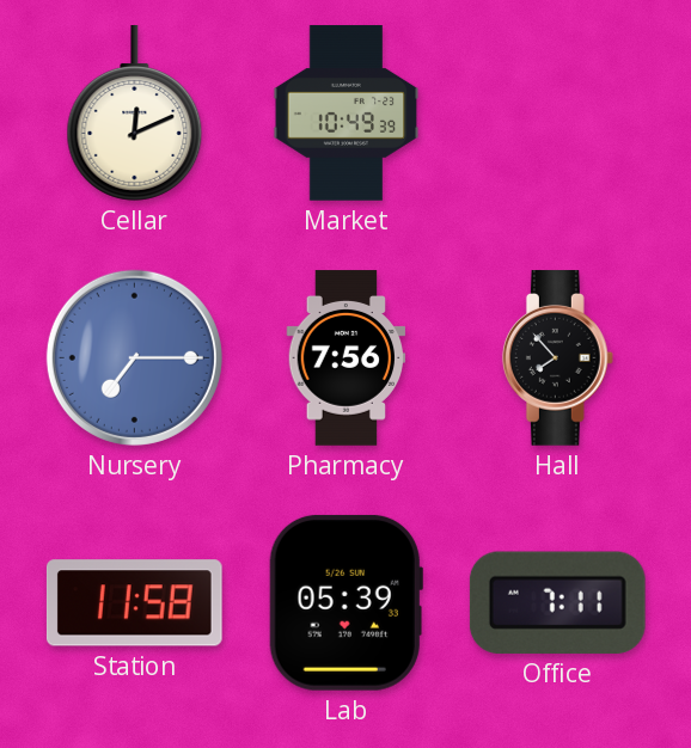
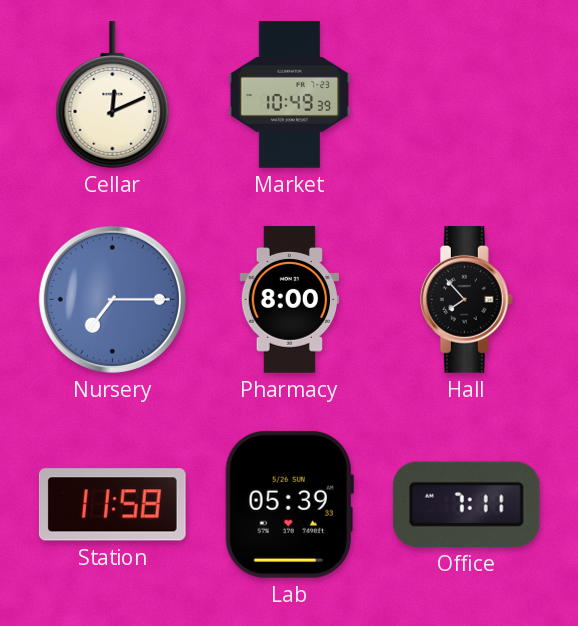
Pharmacy: 7:56 -> 8:00 (290, 300)
